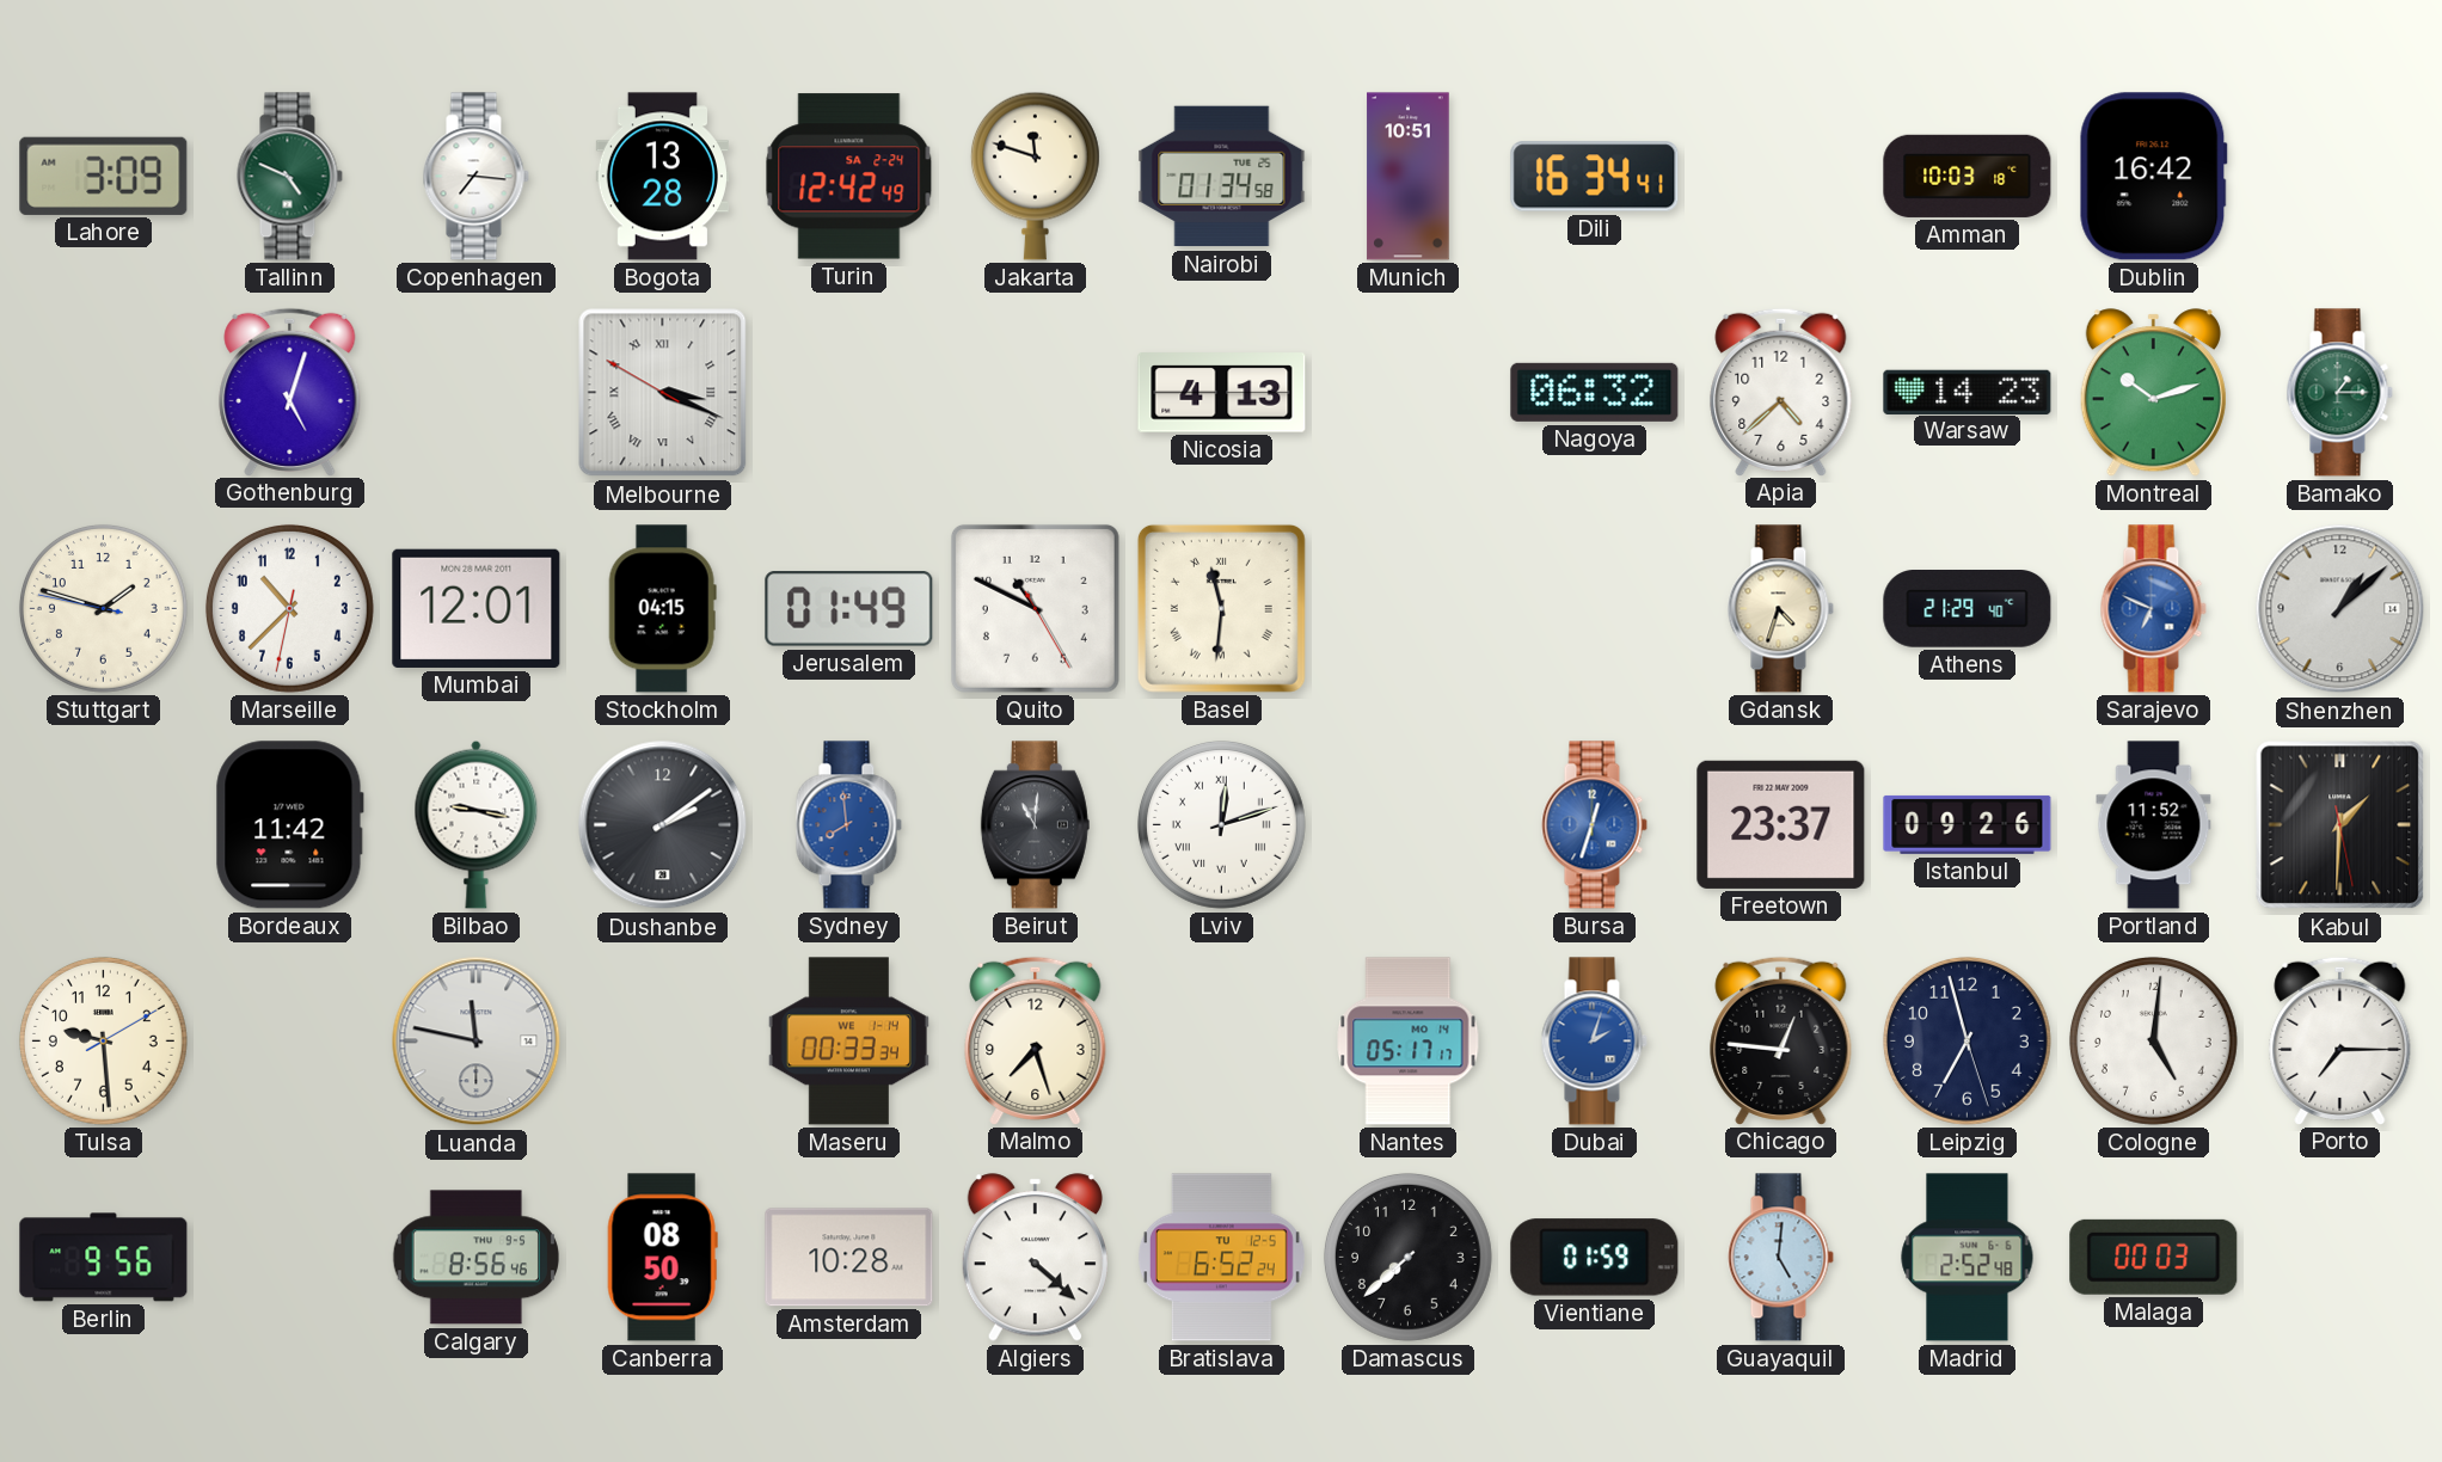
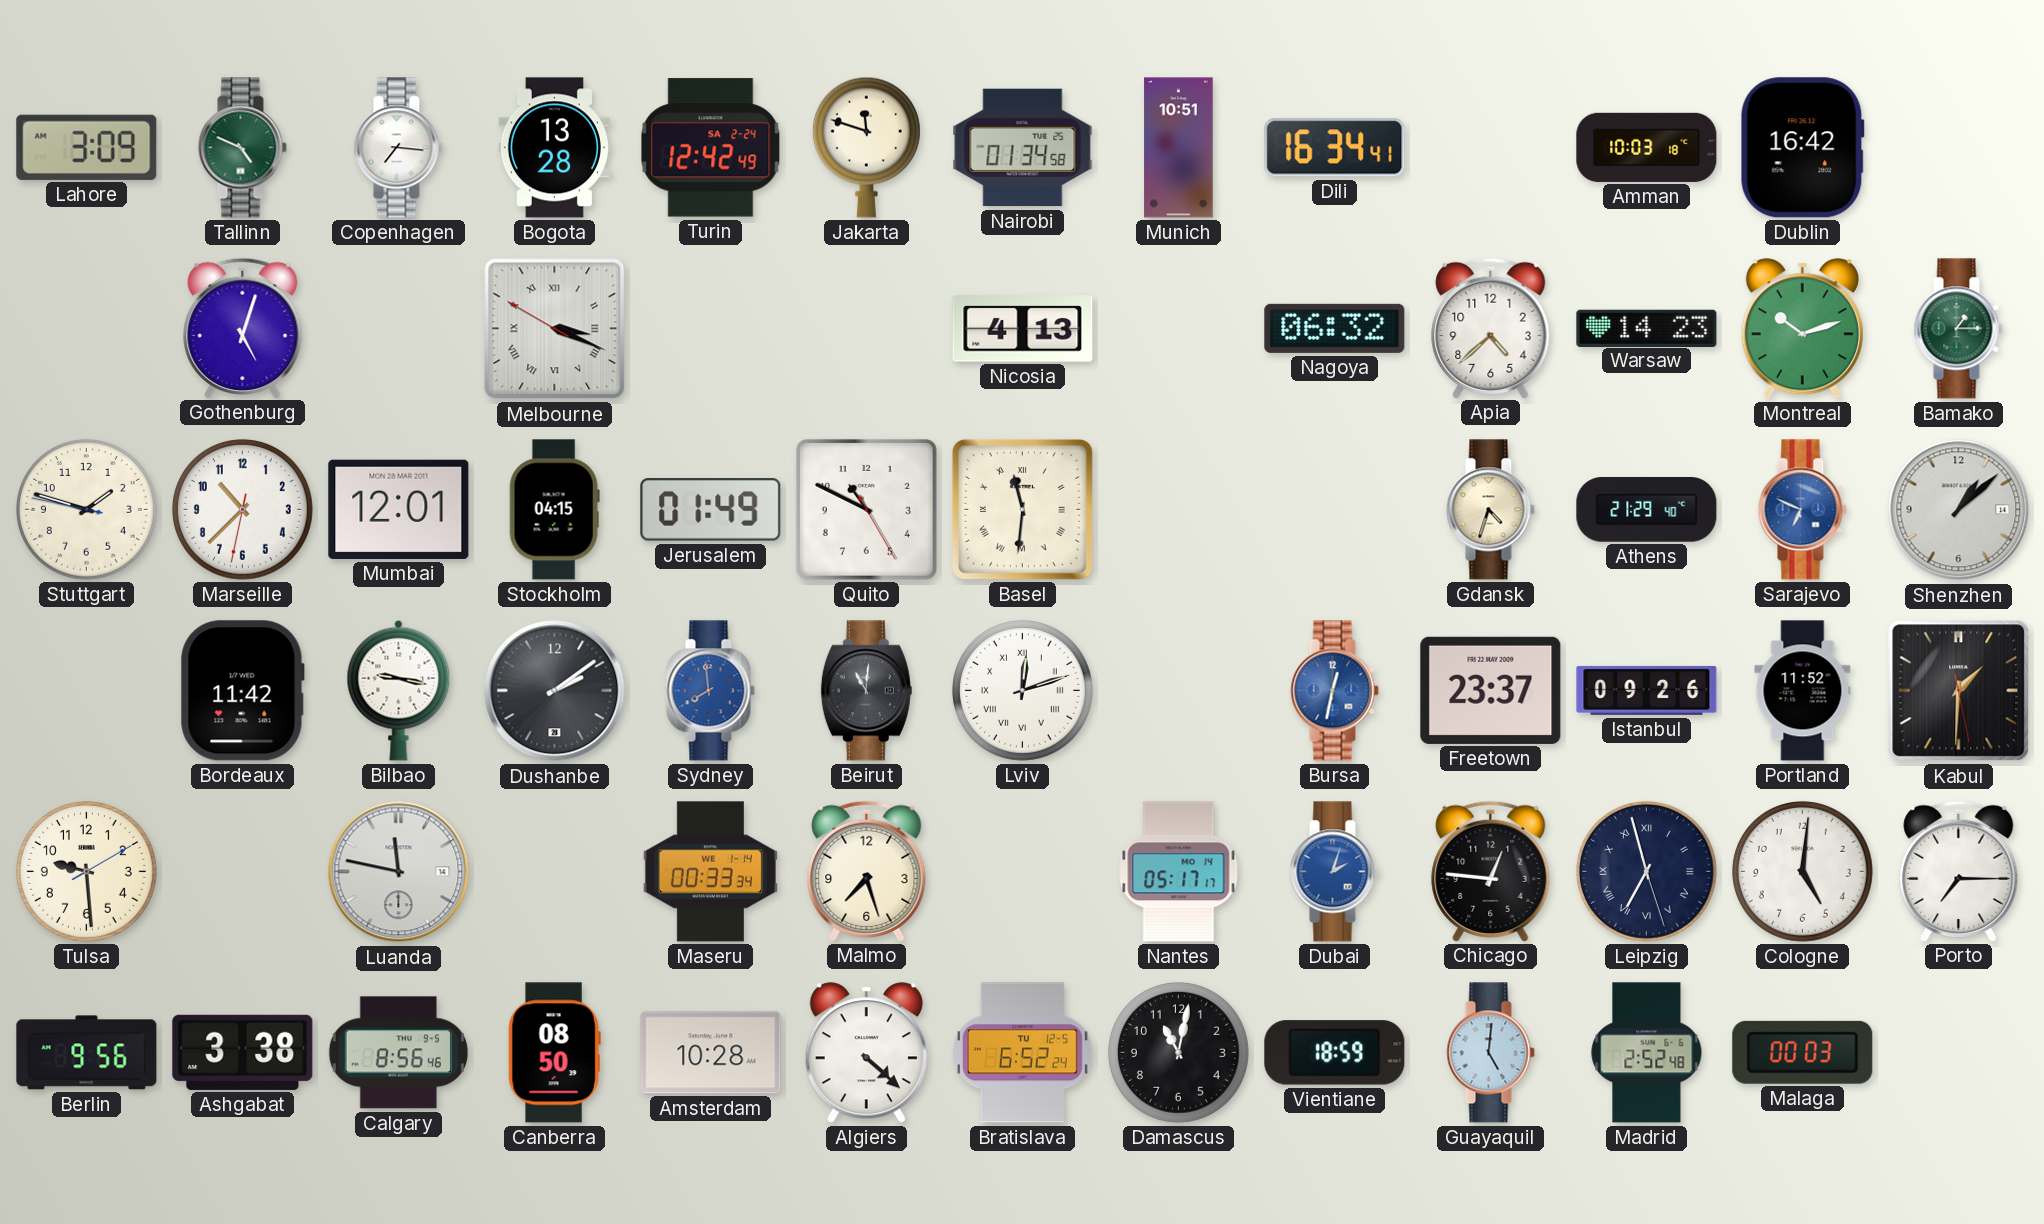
Bursa: 12:33 -> 12:32 (1334, 691)
Leipzig numerals: Arabic -> Roman (1646, 871)
Ashgabat: none -> 3:38 (243, 1052)
Damascus: 7:38 -> 11:02 (1178, 1052)
Vientiane: 01:59 -> 18:59 (1335, 1053)
